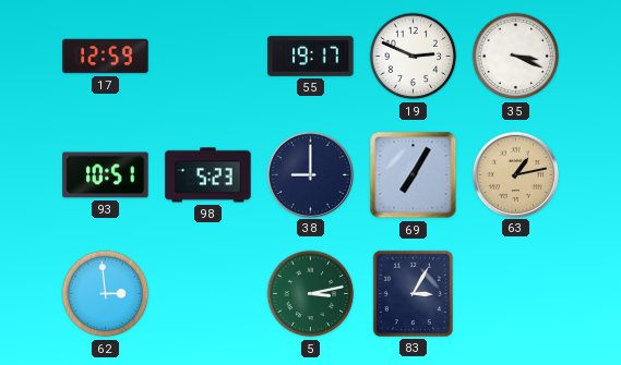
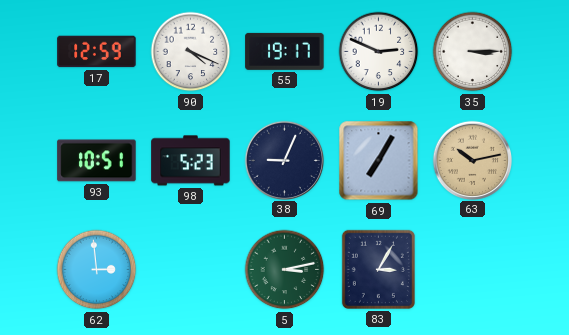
90: none -> 4:19 (191, 52)
35: 3:19 -> 3:15 (473, 52)
38: 9:00 -> 9:04 (284, 160)
63: 1:13 -> 10:13 (472, 160)
